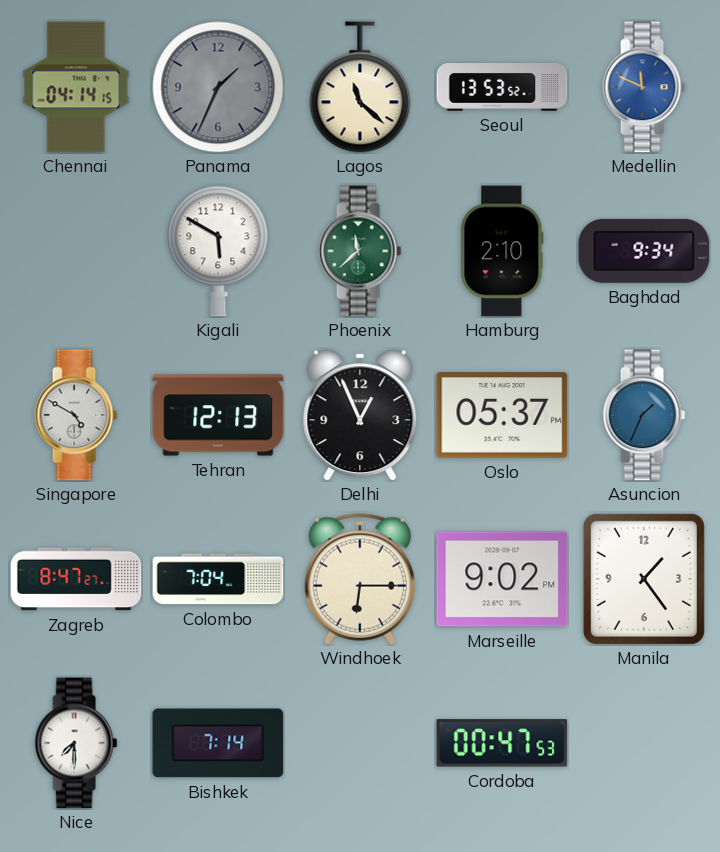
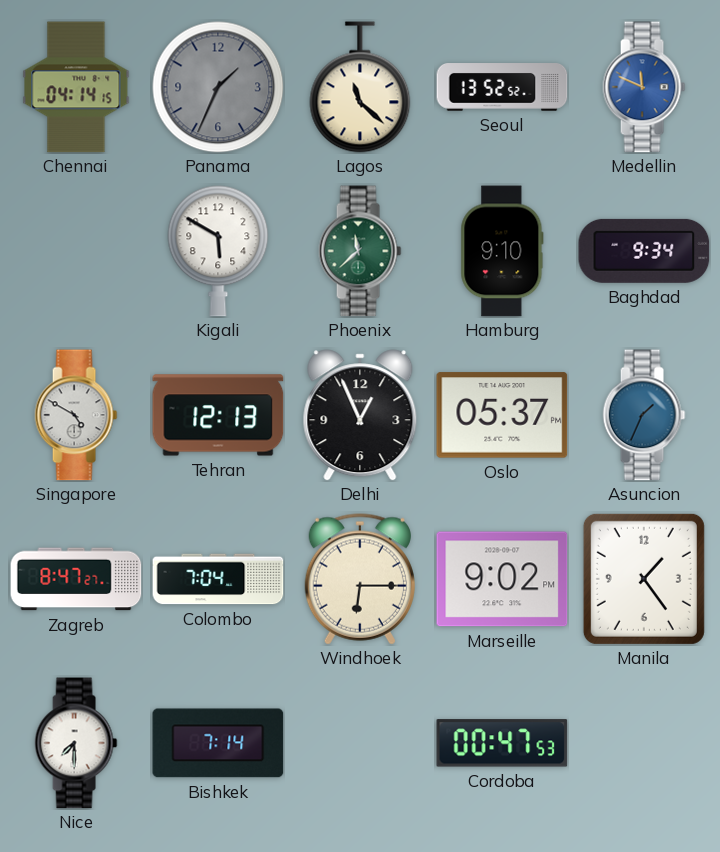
Seoul: 13:53 -> 13:52 (502, 87)
Hamburg: 2:10 -> 9:10 (502, 251)
